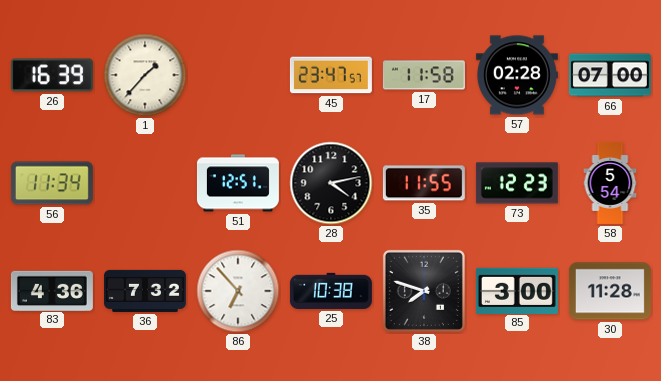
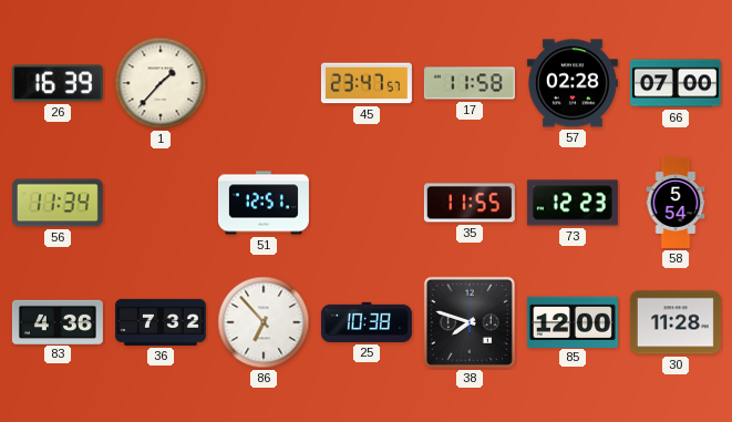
28: 4:13 -> none (331, 183)
85: 3:00 -> 12:00 (573, 321)
